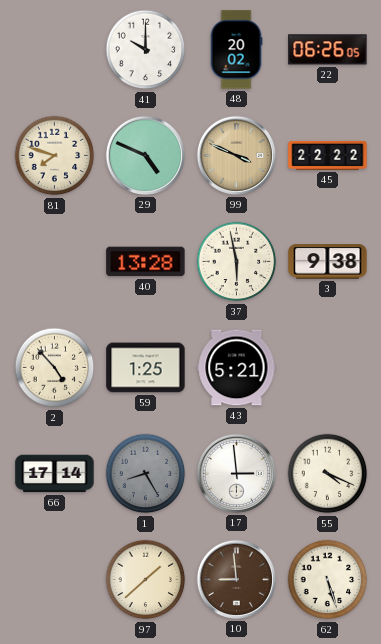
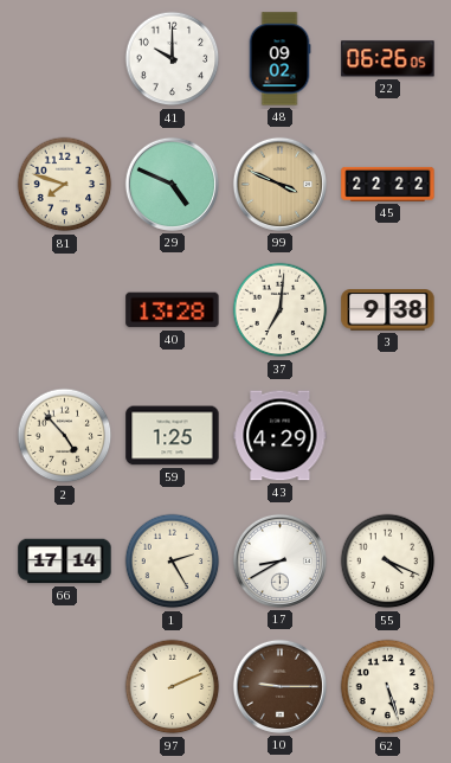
48: 20:02 -> 09:02 (279, 59)
37: 5:58 -> 7:01 (281, 310)
43: 5:21 -> 4:29 (281, 436)
1: 8:25 -> 2:25 (173, 562)
1 dial: grey -> cream (173, 562)
17: 2:59 -> 8:40 (279, 560)
97: 1:38 -> 2:11 (173, 687)
10: 8:59 -> 9:15 (279, 686)
